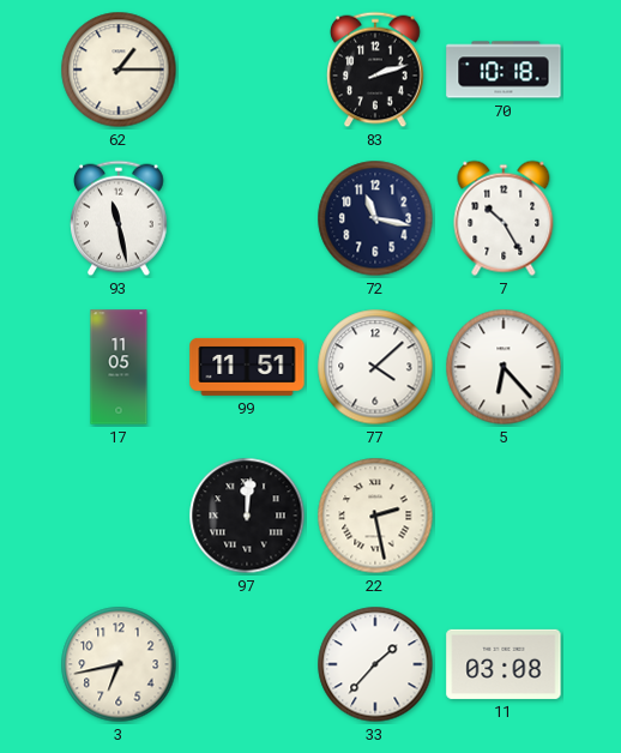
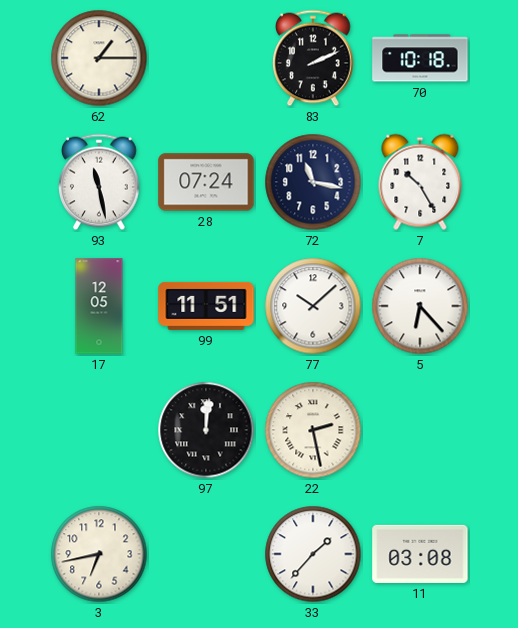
83: 2:12 -> 2:11 (313, 58)
28: none -> 07:24 (206, 182)
17: 11:05 -> 12:05 (99, 306)
77: 4:08 -> 10:08 (313, 306)
